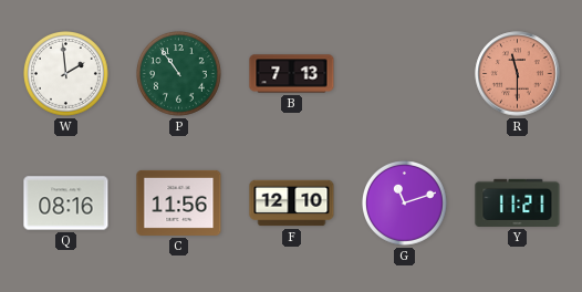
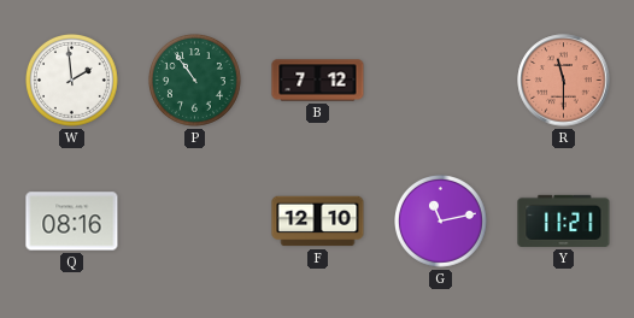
B: 7:13 -> 7:12 (318, 81)
C: 11:56 -> none (179, 202)
G: 11:12 -> 11:13 (441, 222)
